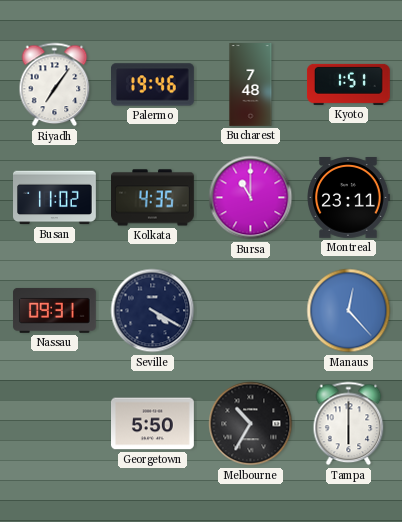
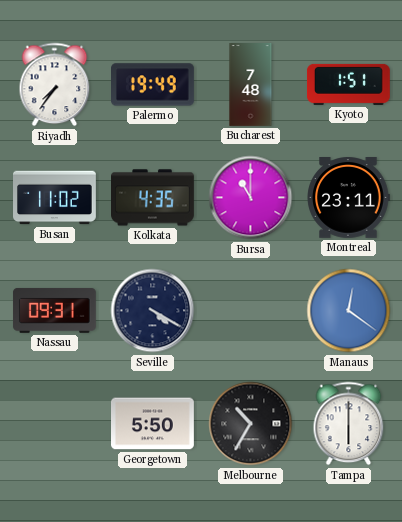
Riyadh: 7:06 -> 7:36 (55, 85)
Palermo: 19:46 -> 19:49 (153, 85)
Manaus: 12:23 -> 12:21 (349, 311)
